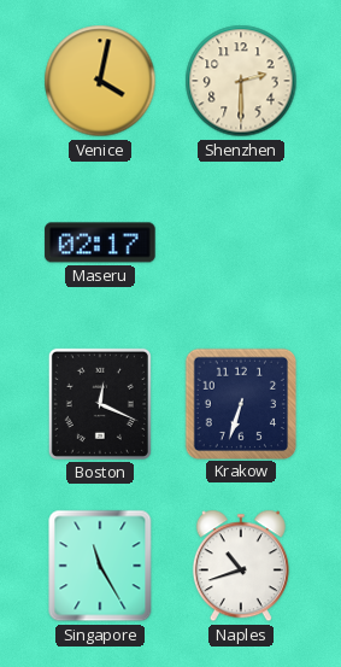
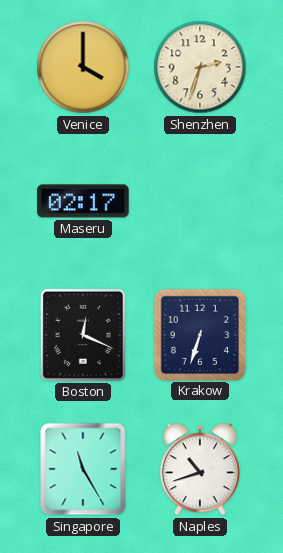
Venice: 4:02 -> 4:00 (83, 67)
Shenzhen: 2:30 -> 2:33 (200, 67)
